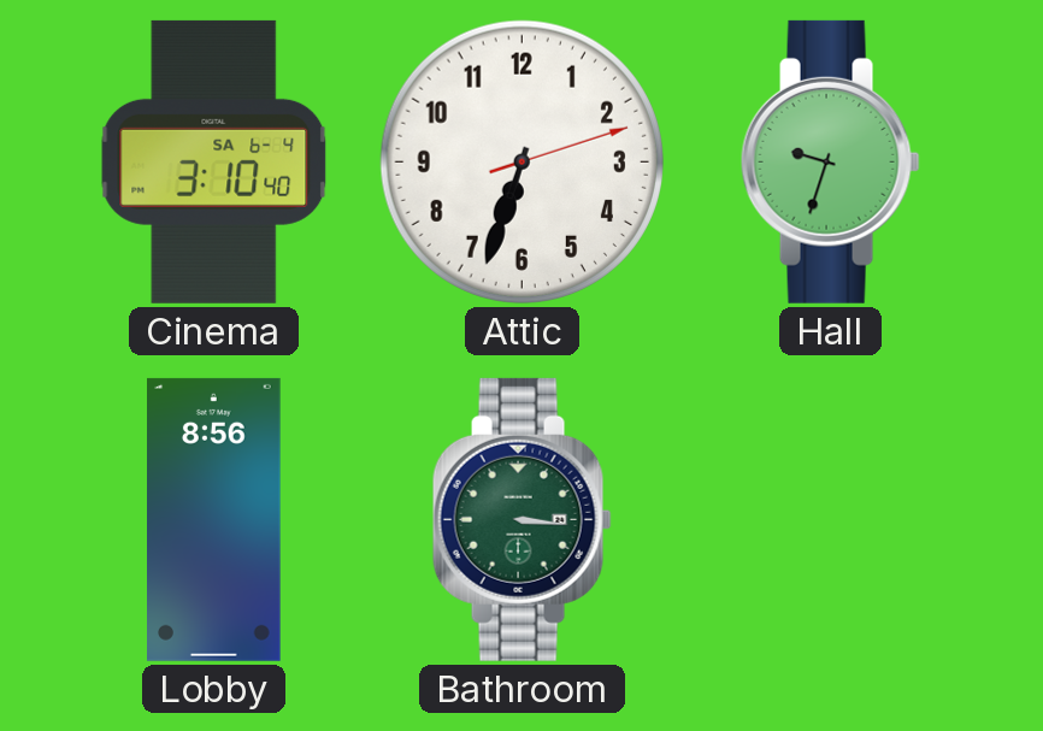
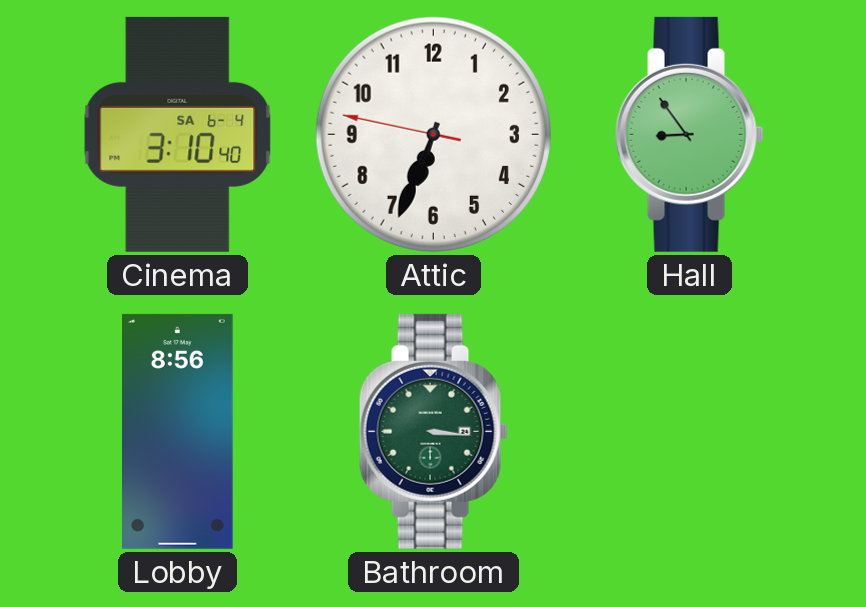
Attic: 6:33:12 -> 6:33:47 (433, 134)
Hall: 9:33 -> 8:54 (689, 134)
